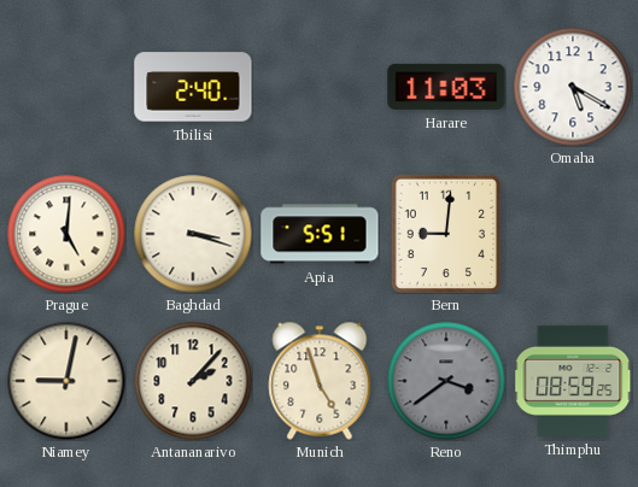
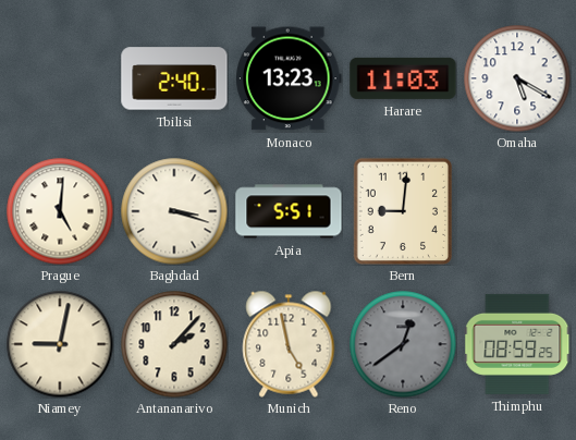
Monaco: none -> 13:23 (289, 78)
Munich: 4:57 -> 4:58 (289, 344)
Reno: 3:39 -> 12:39 (403, 344)
